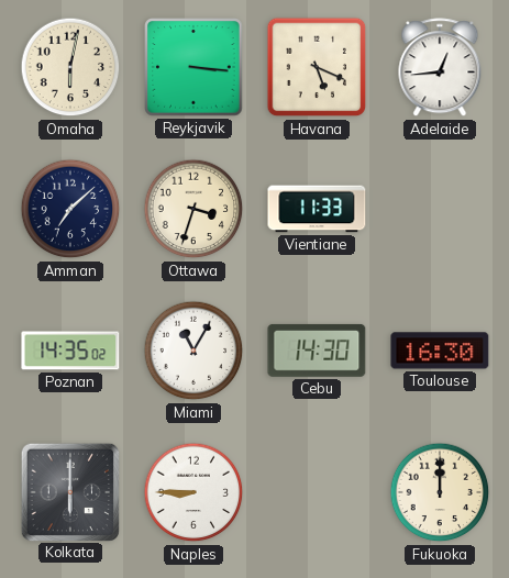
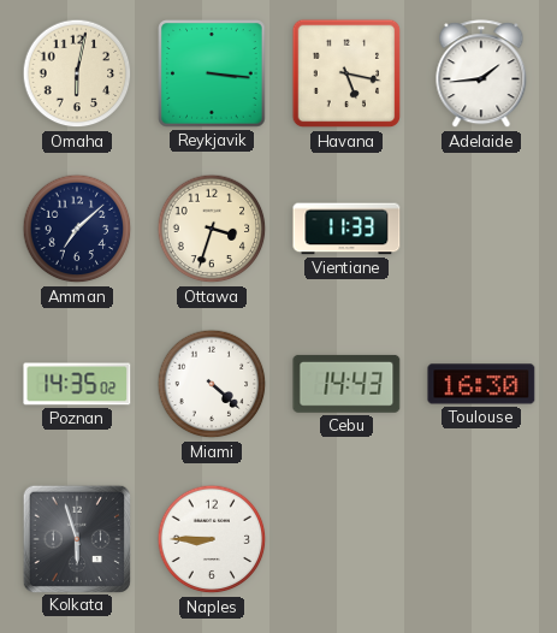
Havana: 5:19 -> 5:17 (346, 73)
Adelaide: 12:44 -> 1:44 (481, 75)
Miami: 11:05 -> 4:22 (212, 384)
Cebu: 14:30 -> 14:43 (346, 384)
Kolkata: 6:00 -> 5:57 (76, 538)
Fukuoka: 12:00 -> none (440, 492)
